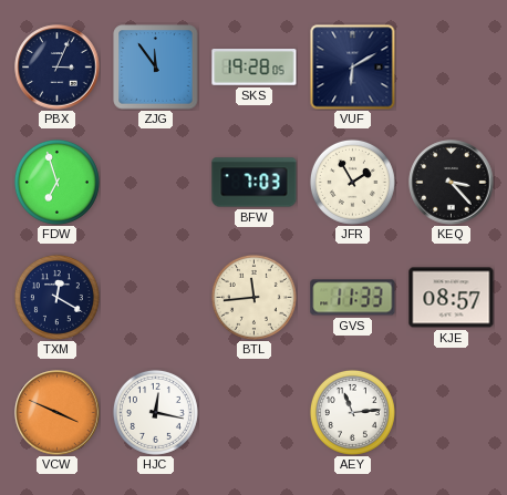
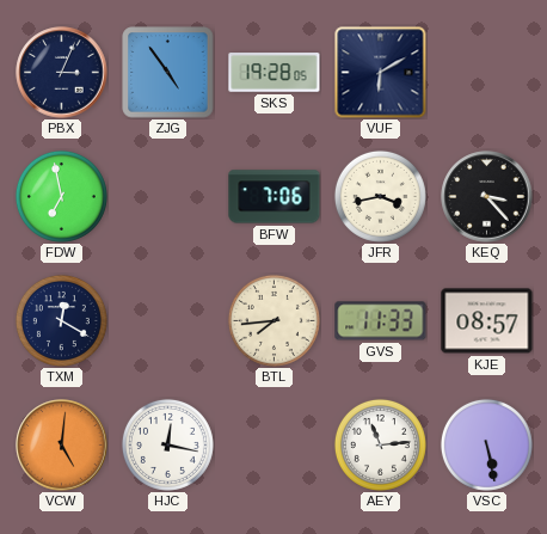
ZJG: 11:54 -> 4:54 (168, 73)
FDW: 6:57 -> 6:58 (61, 196)
BFW: 7:03 -> 7:06 (275, 197)
JFR: 1:55 -> 3:43 (380, 196)
BTL: 11:44 -> 7:44 (273, 320)
VCW: 3:49 -> 5:01 (62, 446)
VSC: none -> 5:28 (486, 444)
